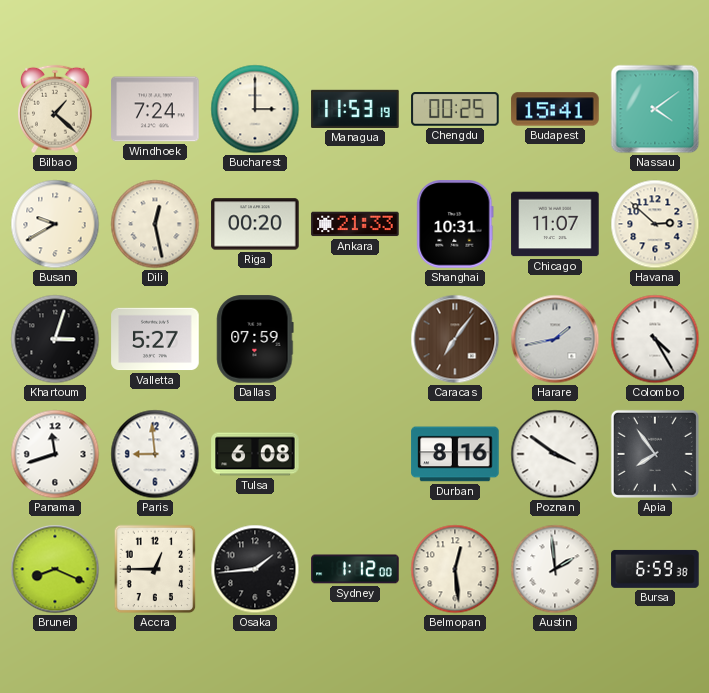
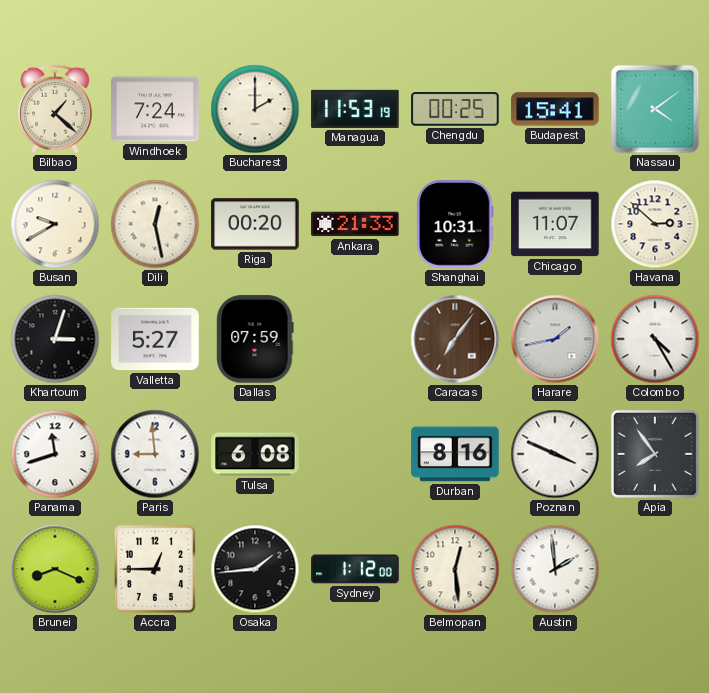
Bucharest: 3:00 -> 2:00 (255, 109)
Poznan: 3:51 -> 3:49 (555, 454)
Bursa: 6:59 -> none (655, 569)
